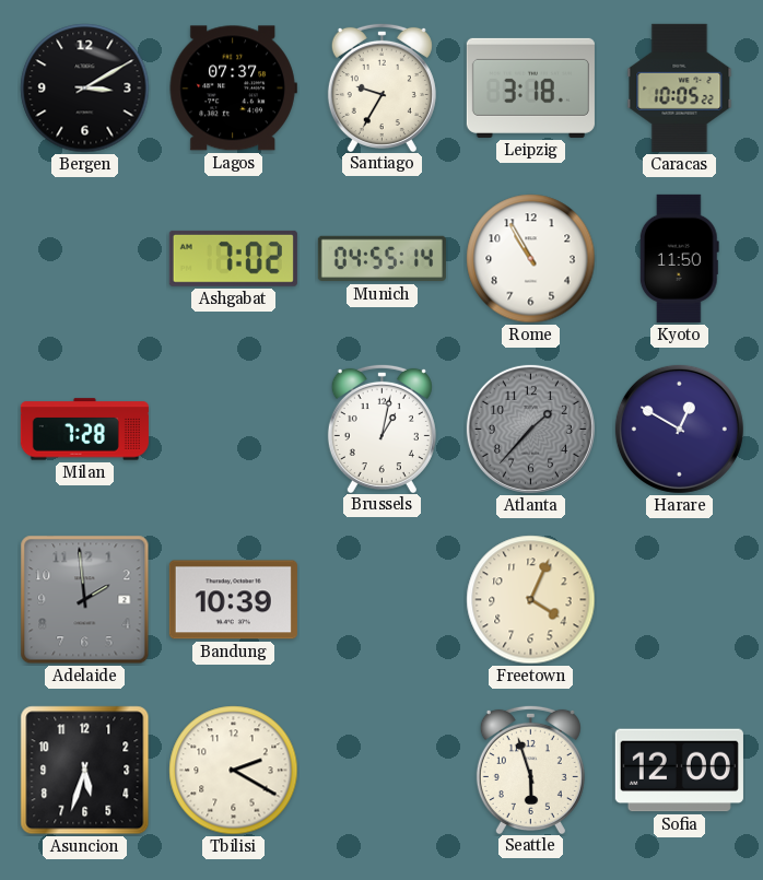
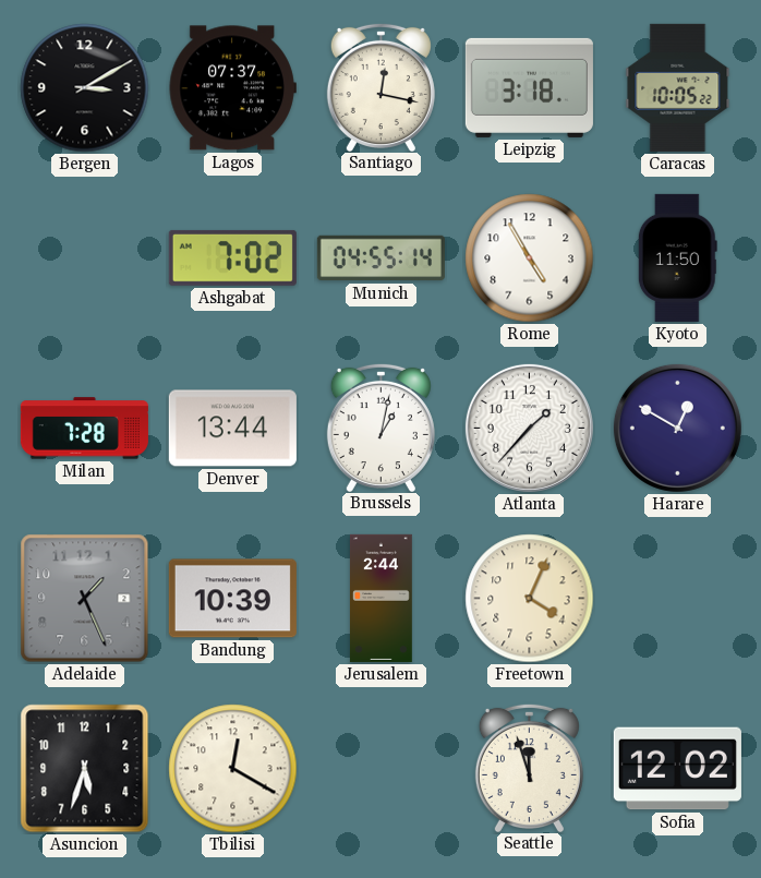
Santiago: 9:35 -> 12:17 (380, 86)
Rome: 10:55 -> 4:55 (530, 258)
Denver: none -> 13:44 (232, 429)
Atlanta dial: grey -> white (529, 428)
Adelaide: 1:59 -> 1:26 (85, 599)
Jerusalem: none -> 2:44 (382, 598)
Tbilisi: 2:20 -> 12:20 (233, 769)
Seattle: 5:57 -> 11:57 (529, 767)
Sofia: 12:00 -> 12:02 (677, 769)
